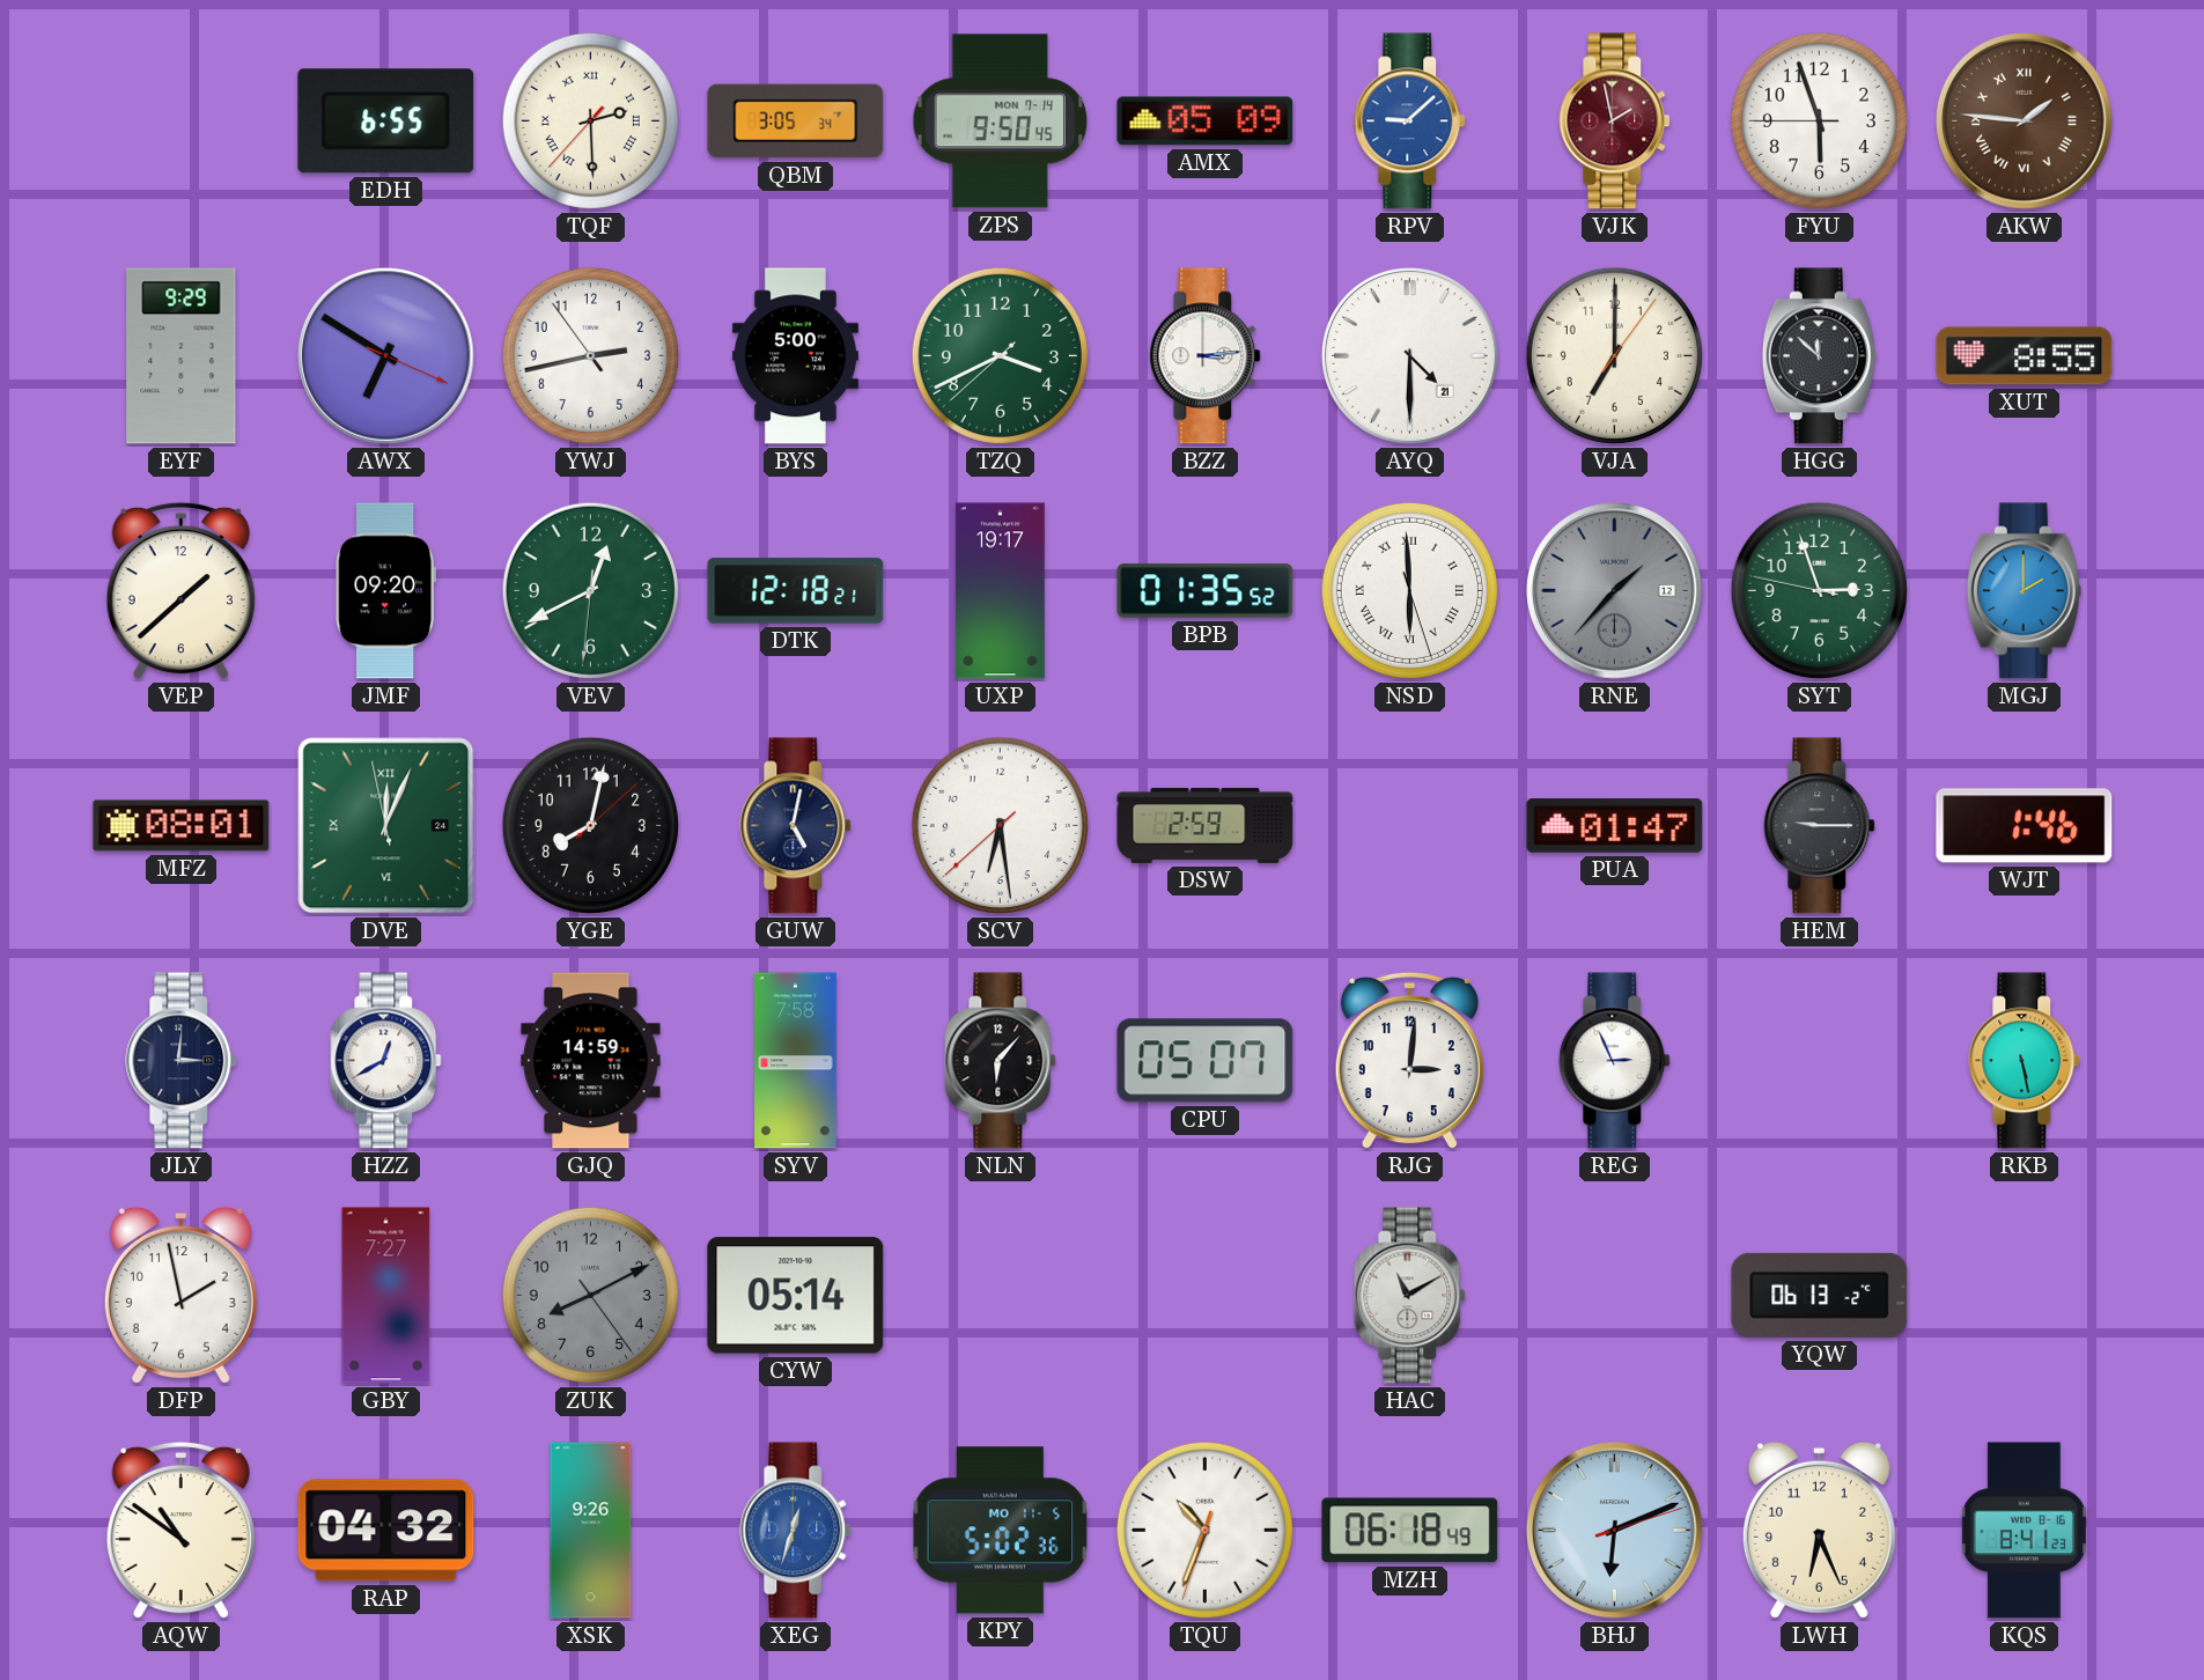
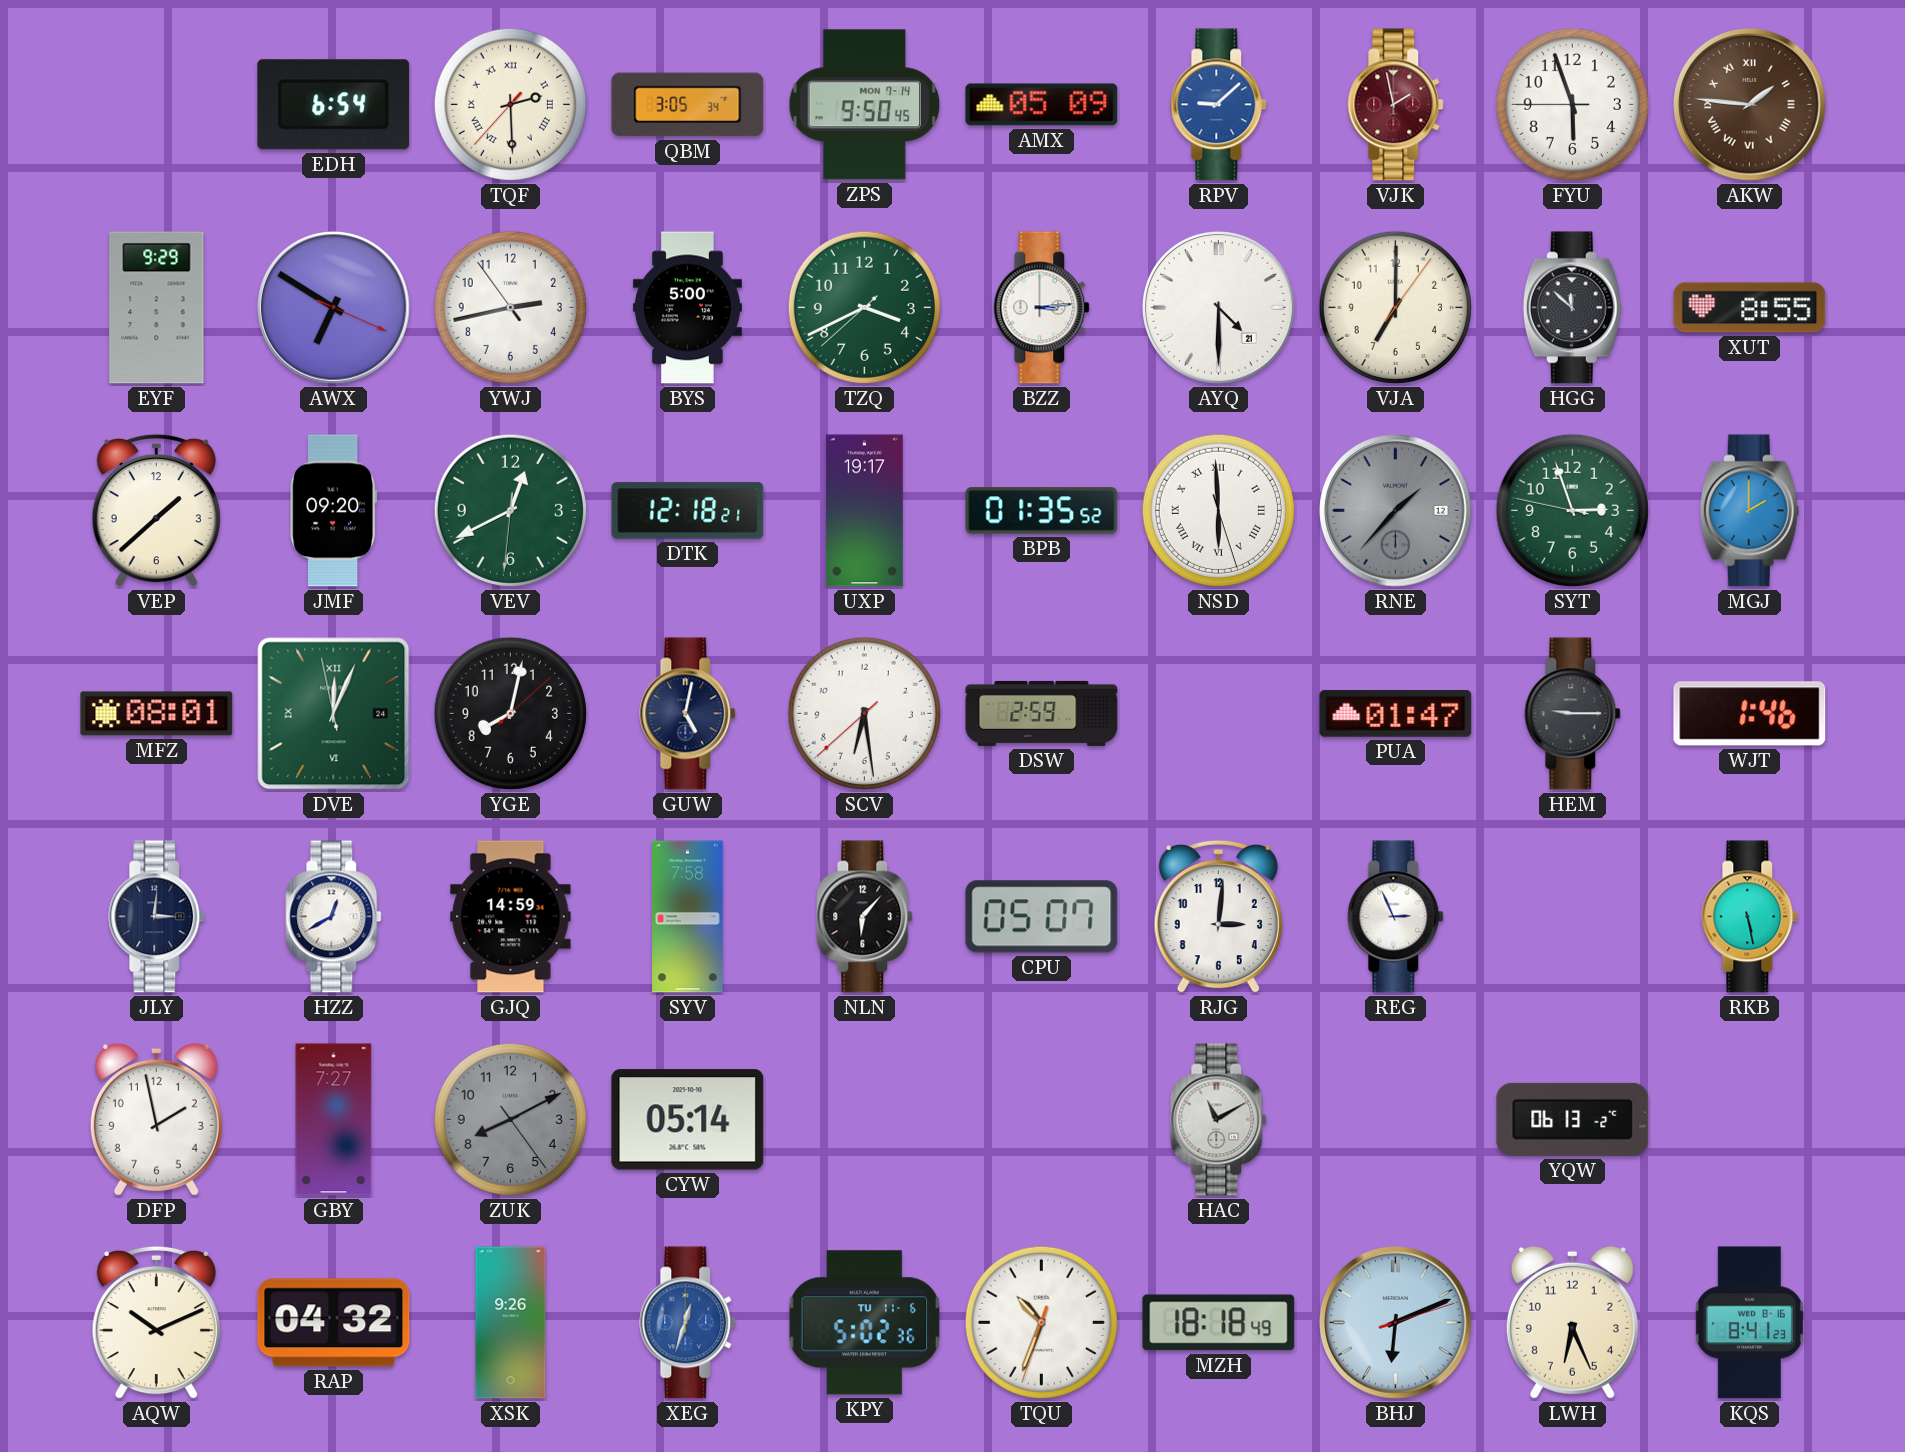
EDH: 6:55 -> 6:54 (334, 105)
AQW: 10:51 -> 10:11 (156, 1323)
KPY date: MO 11-5 -> TU 11-6 (865, 1323)
MZH: 06:18 -> 18:18 (1219, 1323)
